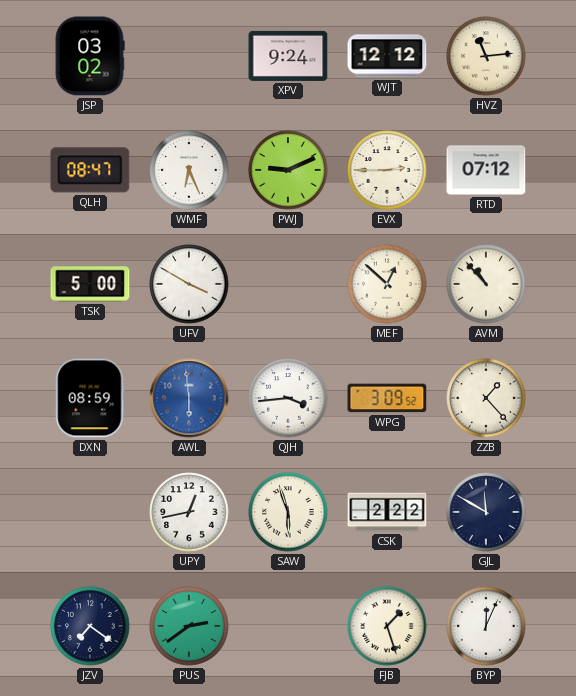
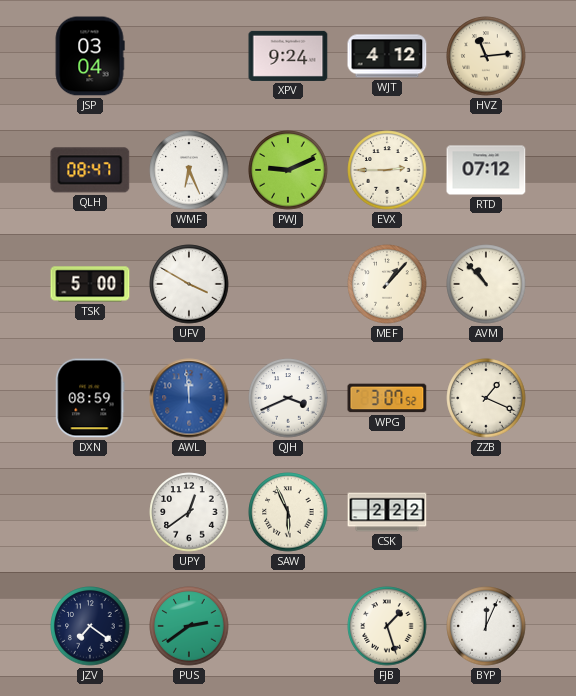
JSP: 03:02 -> 03:04 (90, 56)
WJT: 12:12 -> 4:12 (387, 56)
MEF: 12:52 -> 1:07 (387, 284)
AWL: 5:59 -> 11:59 (189, 398)
QJH: 3:44 -> 3:41 (288, 398)
WPG: 3:09 -> 3:07 (387, 398)
ZZB: 1:23 -> 1:19 (486, 398)
UPY: 12:43 -> 12:39 (189, 512)
SAW: 5:57 -> 5:56 (288, 512)
GJL: 11:50 -> none (486, 512)
